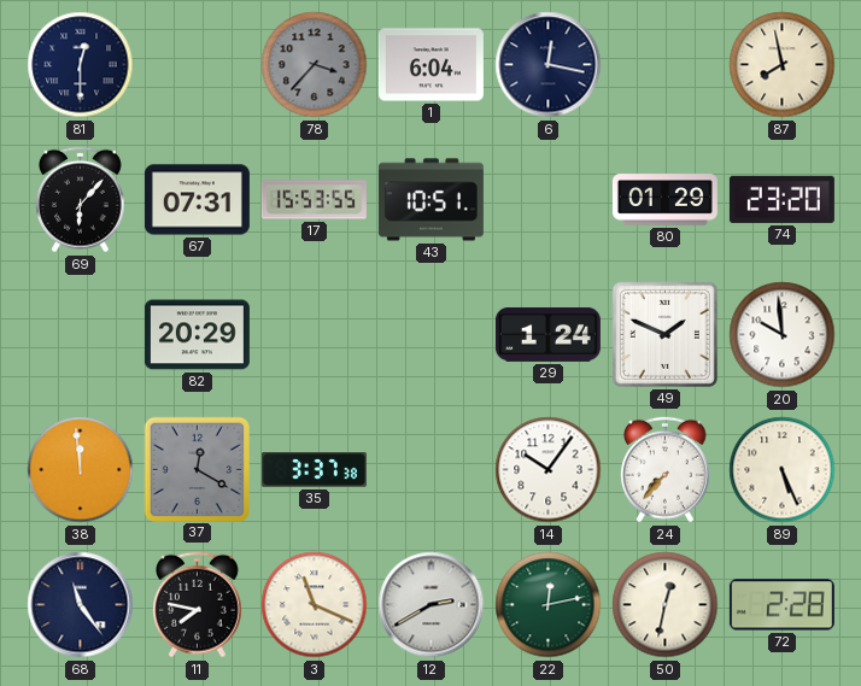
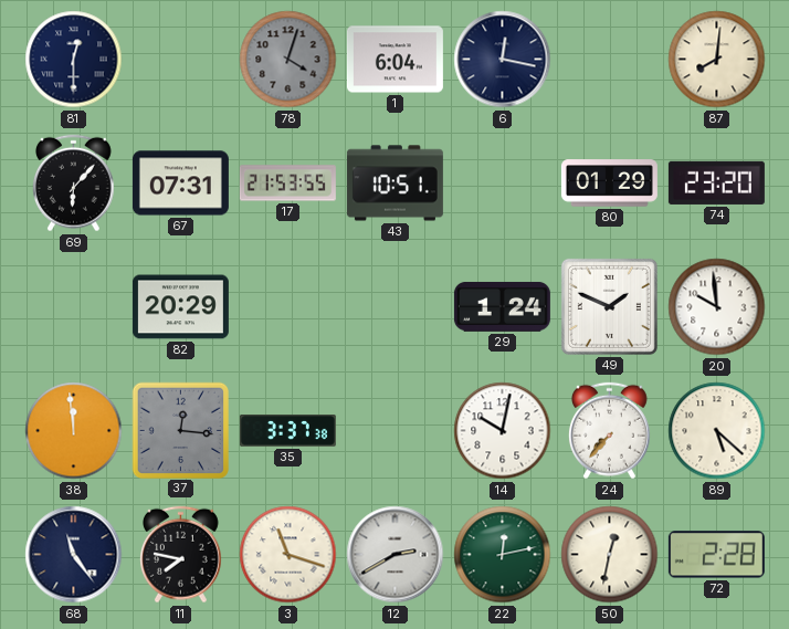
78: 3:37 -> 4:03 (288, 60)
87: 7:58 -> 8:01 (717, 60)
17: 15:53 -> 21:53 (287, 184)
37: 12:20 -> 12:16 (180, 430)
14: 10:06 -> 10:02 (503, 431)
89: 5:26 -> 5:22 (717, 431)
3: 11:19 -> 11:18 (288, 555)
